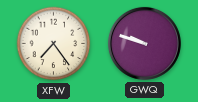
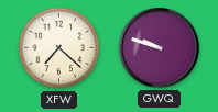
XFW: 7:24 -> 7:22 (59, 48)
